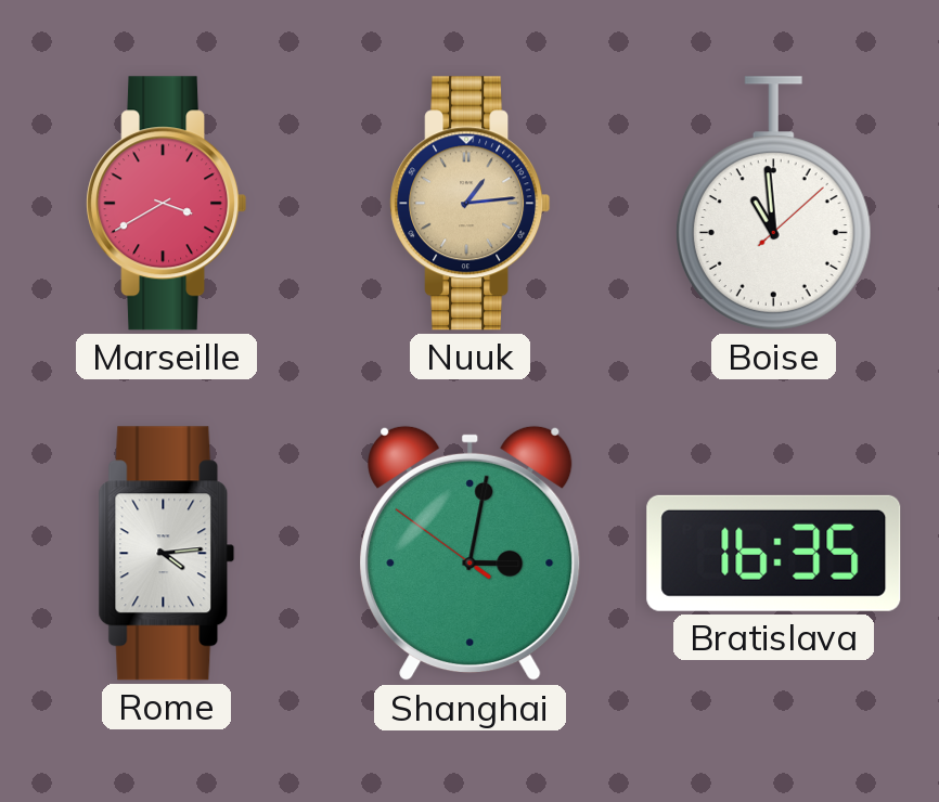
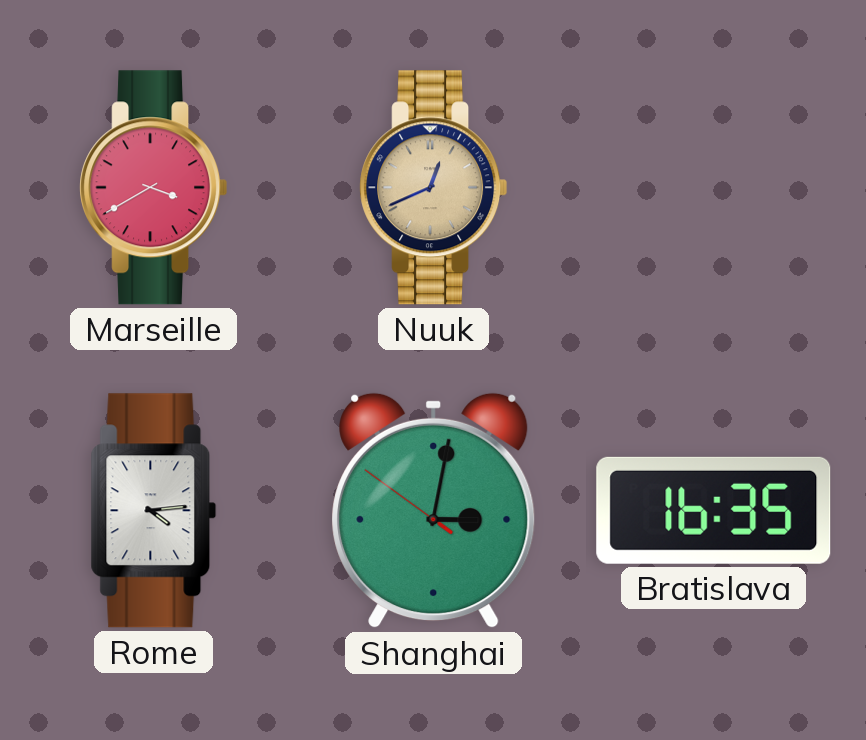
Nuuk: 1:14 -> 12:41 (434, 188)
Boise: 10:59 -> none (773, 204)
